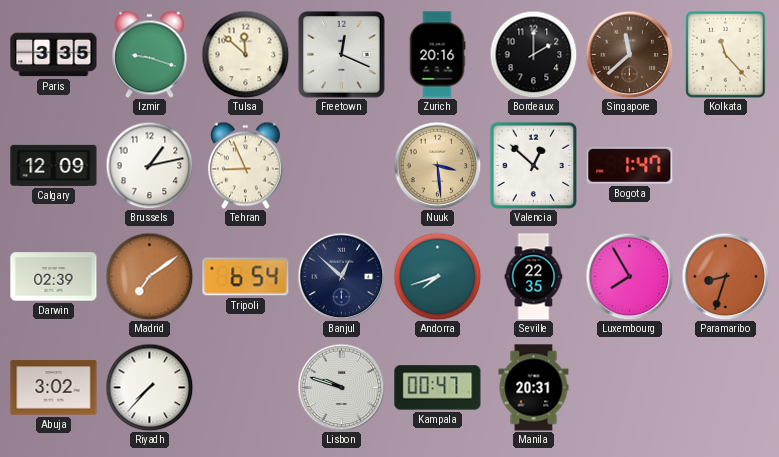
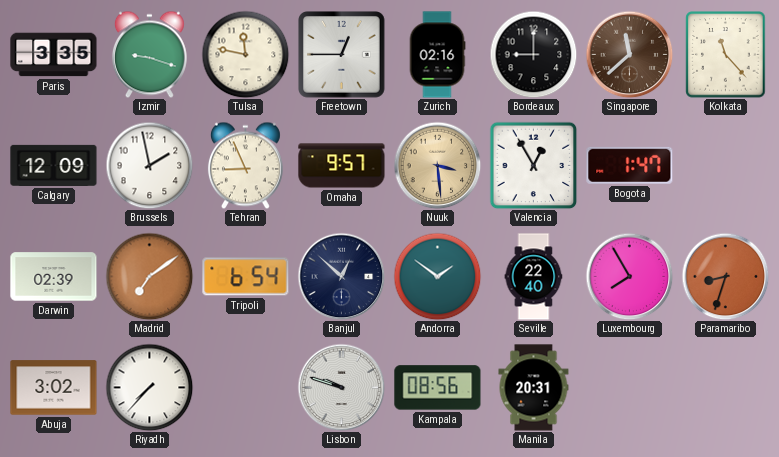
Tulsa: 11:52 -> 11:47 (245, 54)
Freetown: 12:19 -> 12:45 (342, 55)
Zurich: 20:16 -> 02:16 (437, 55)
Bordeaux: 2:00 -> 9:00 (533, 54)
Brussels: 1:13 -> 1:58 (149, 165)
Omaha: none -> 9:57 (342, 166)
Valencia: 12:52 -> 12:55 (533, 165)
Andorra: 7:42 -> 1:51 (437, 276)
Seville: 22:35 -> 22:40 (534, 277)
Kampala: 00:47 -> 08:56 (438, 388)
